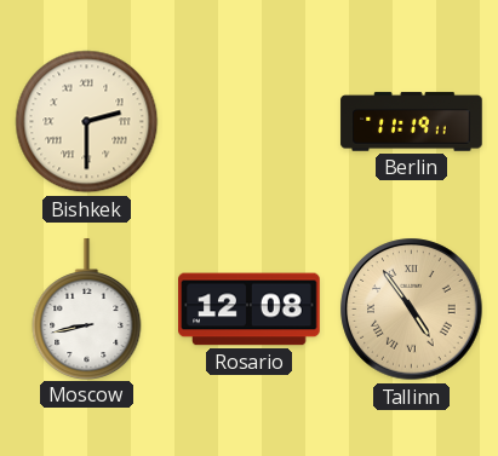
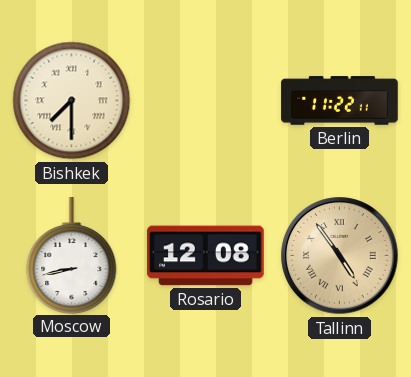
Bishkek: 2:30 -> 7:30 (72, 101)
Berlin: 11:19 -> 11:22 (340, 101)
